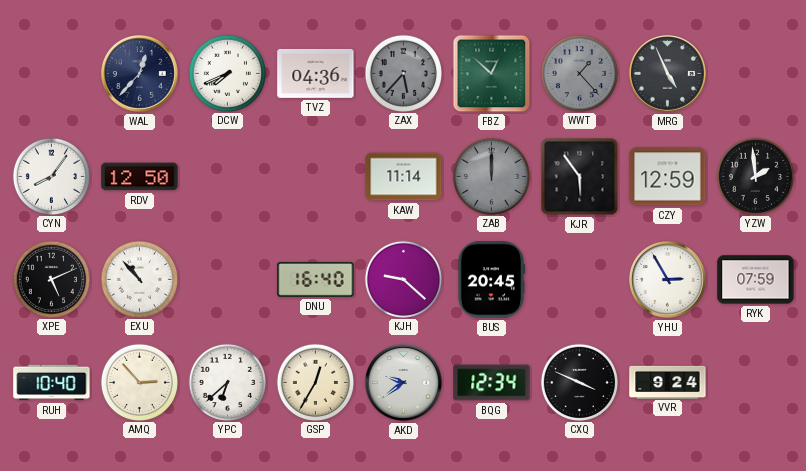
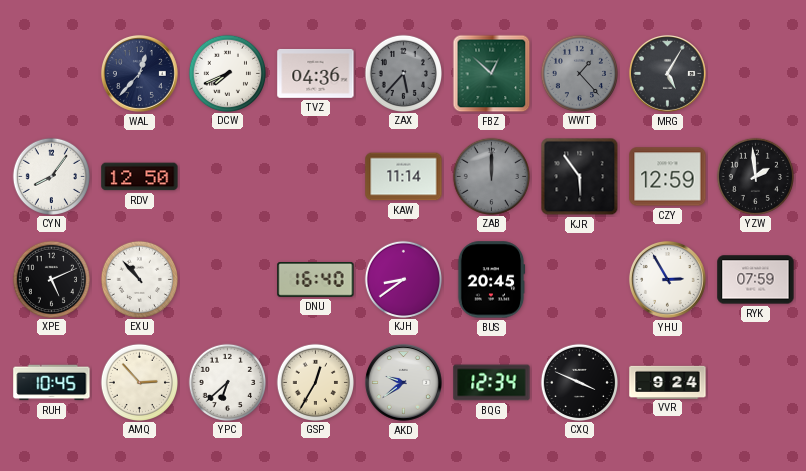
MRG: 4:56 -> 5:05 (667, 73)
KJH: 9:22 -> 8:39 (403, 279)
RUH: 10:40 -> 10:45 (52, 383)
